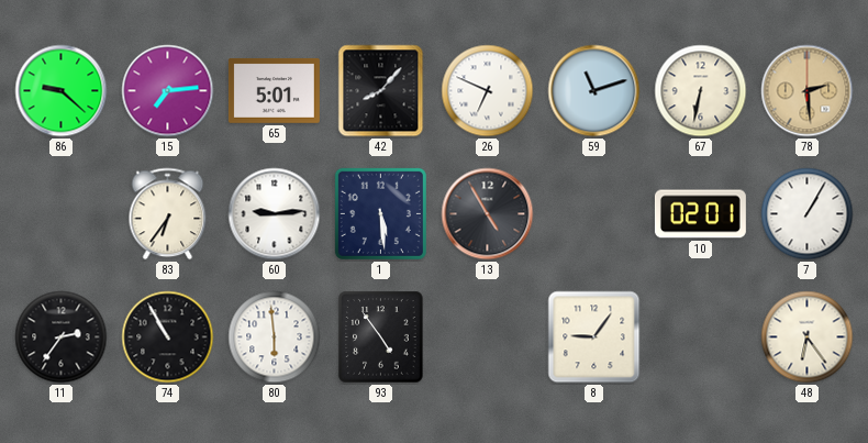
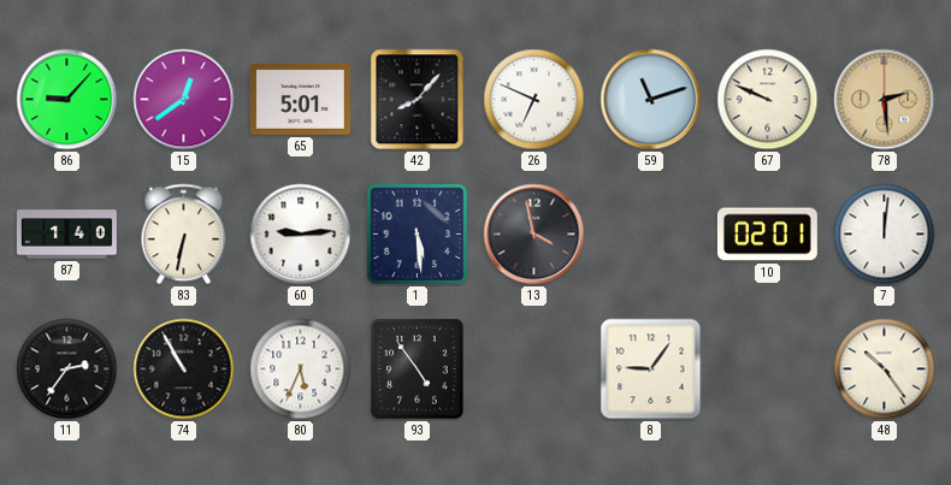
86: 9:22 -> 9:07 (67, 100)
15: 7:14 -> 12:39 (184, 100)
67: 6:32 -> 9:49 (768, 100)
87: none -> 1:40 (66, 235)
83: 6:36 -> 6:32 (184, 235)
13: 4:55 -> 3:58 (534, 235)
7: 1:05 -> 12:01 (885, 235)
80: 5:59 -> 5:34 (301, 369)
48: 6:24 -> 10:24 (885, 369)
